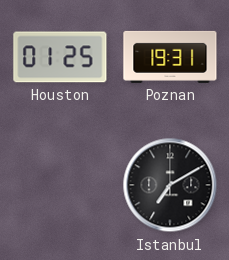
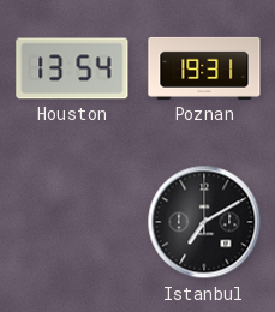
Houston: 01:25 -> 13:54 (72, 68)
